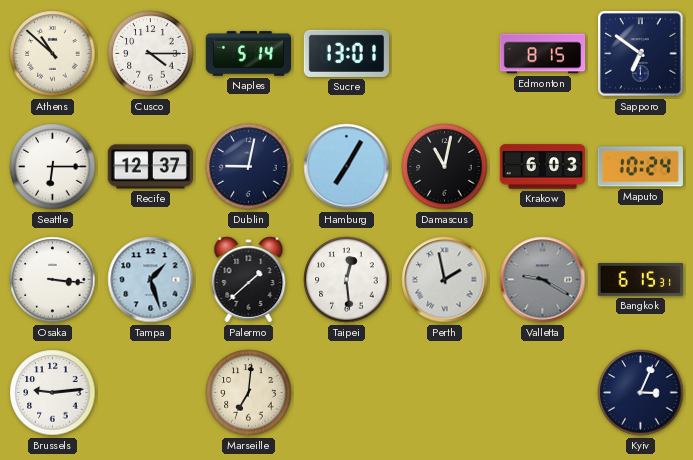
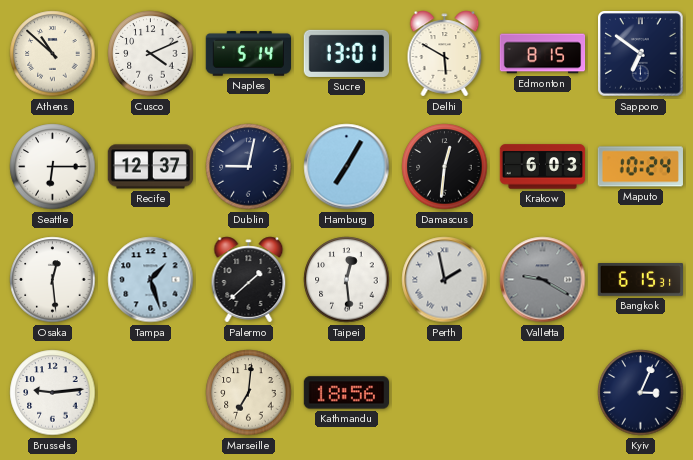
Cusco: 4:15 -> 4:11 (151, 54)
Delhi: none -> 5:50 (445, 54)
Damascus: 11:02 -> 12:31 (445, 167)
Osaka: 3:16 -> 12:29 (53, 280)
Kathmandu: none -> 18:56 (346, 393)
